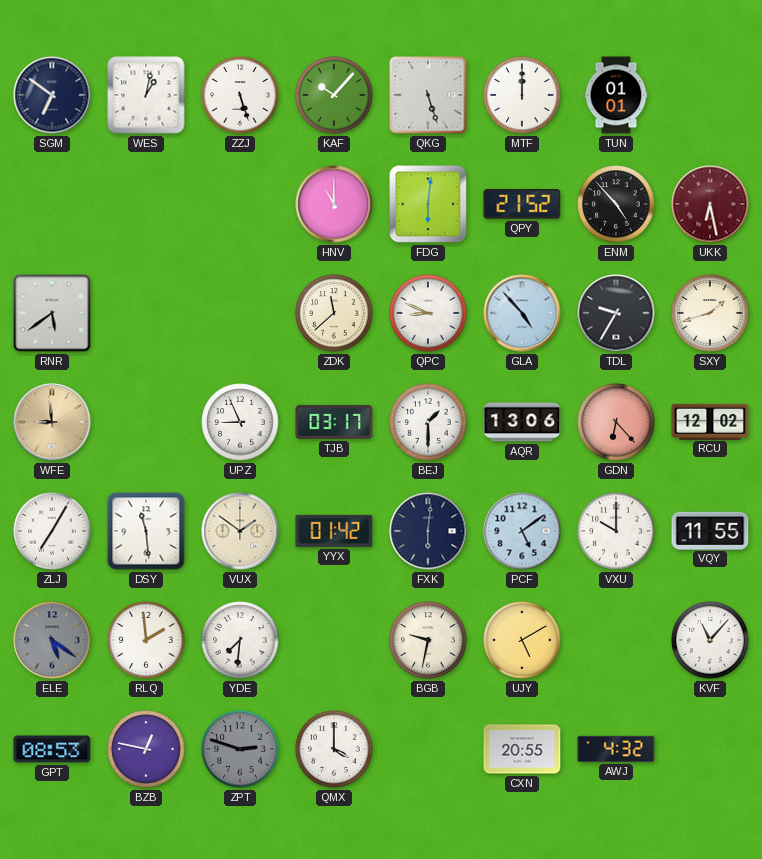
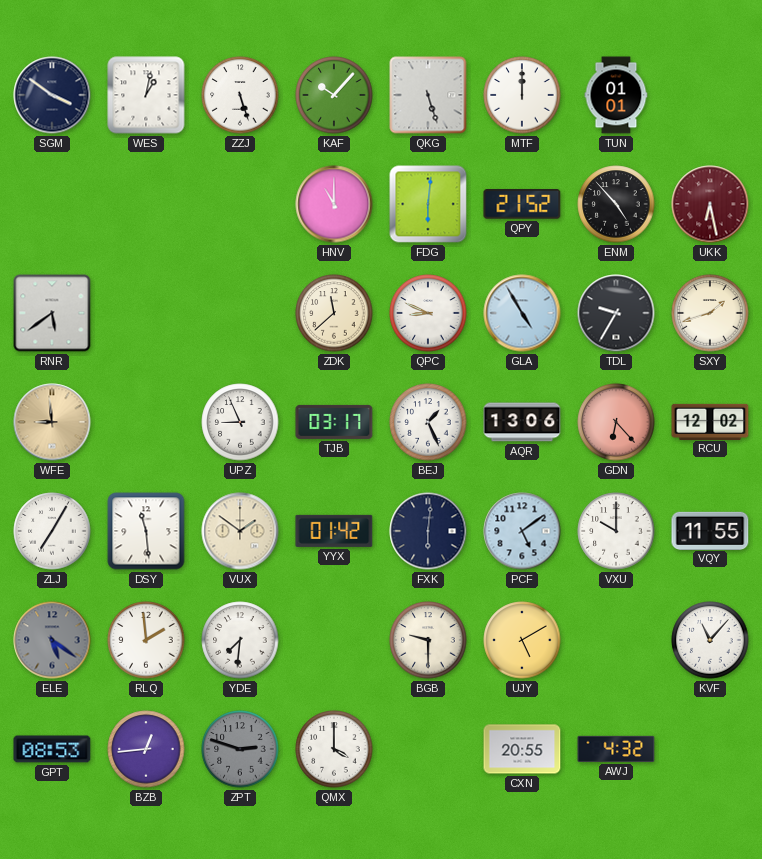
SGM: 6:51 -> 3:51 (52, 95)
GLA: 4:53 -> 4:55 (522, 313)
BEJ: 1:30 -> 1:26 (428, 422)
BGB: 9:32 -> 9:30 (428, 640)
BZB: 12:47 -> 12:44 (146, 749)
